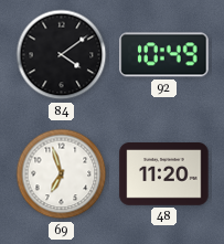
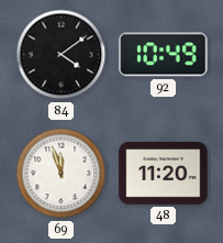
69: 6:57 -> 11:57 (62, 174)
